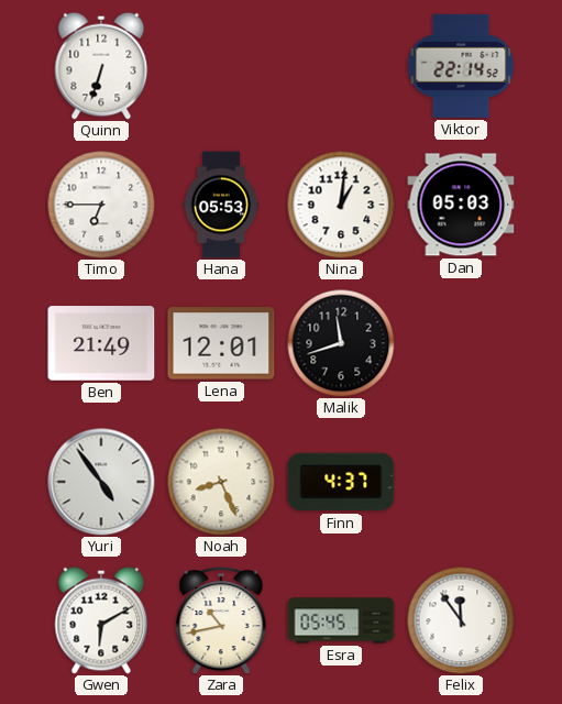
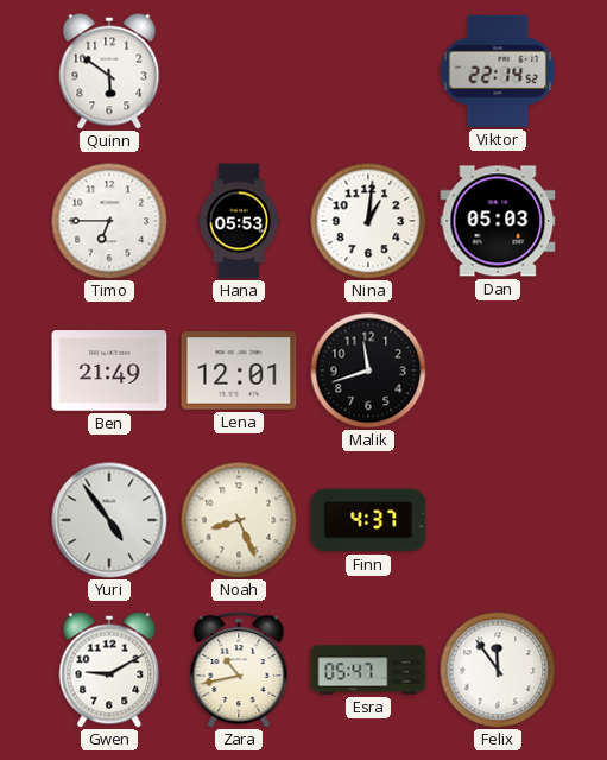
Quinn: 6:33 -> 5:51 (109, 71)
Gwen: 6:10 -> 9:10 (109, 670)
Esra: 05:45 -> 05:47 (368, 670)
